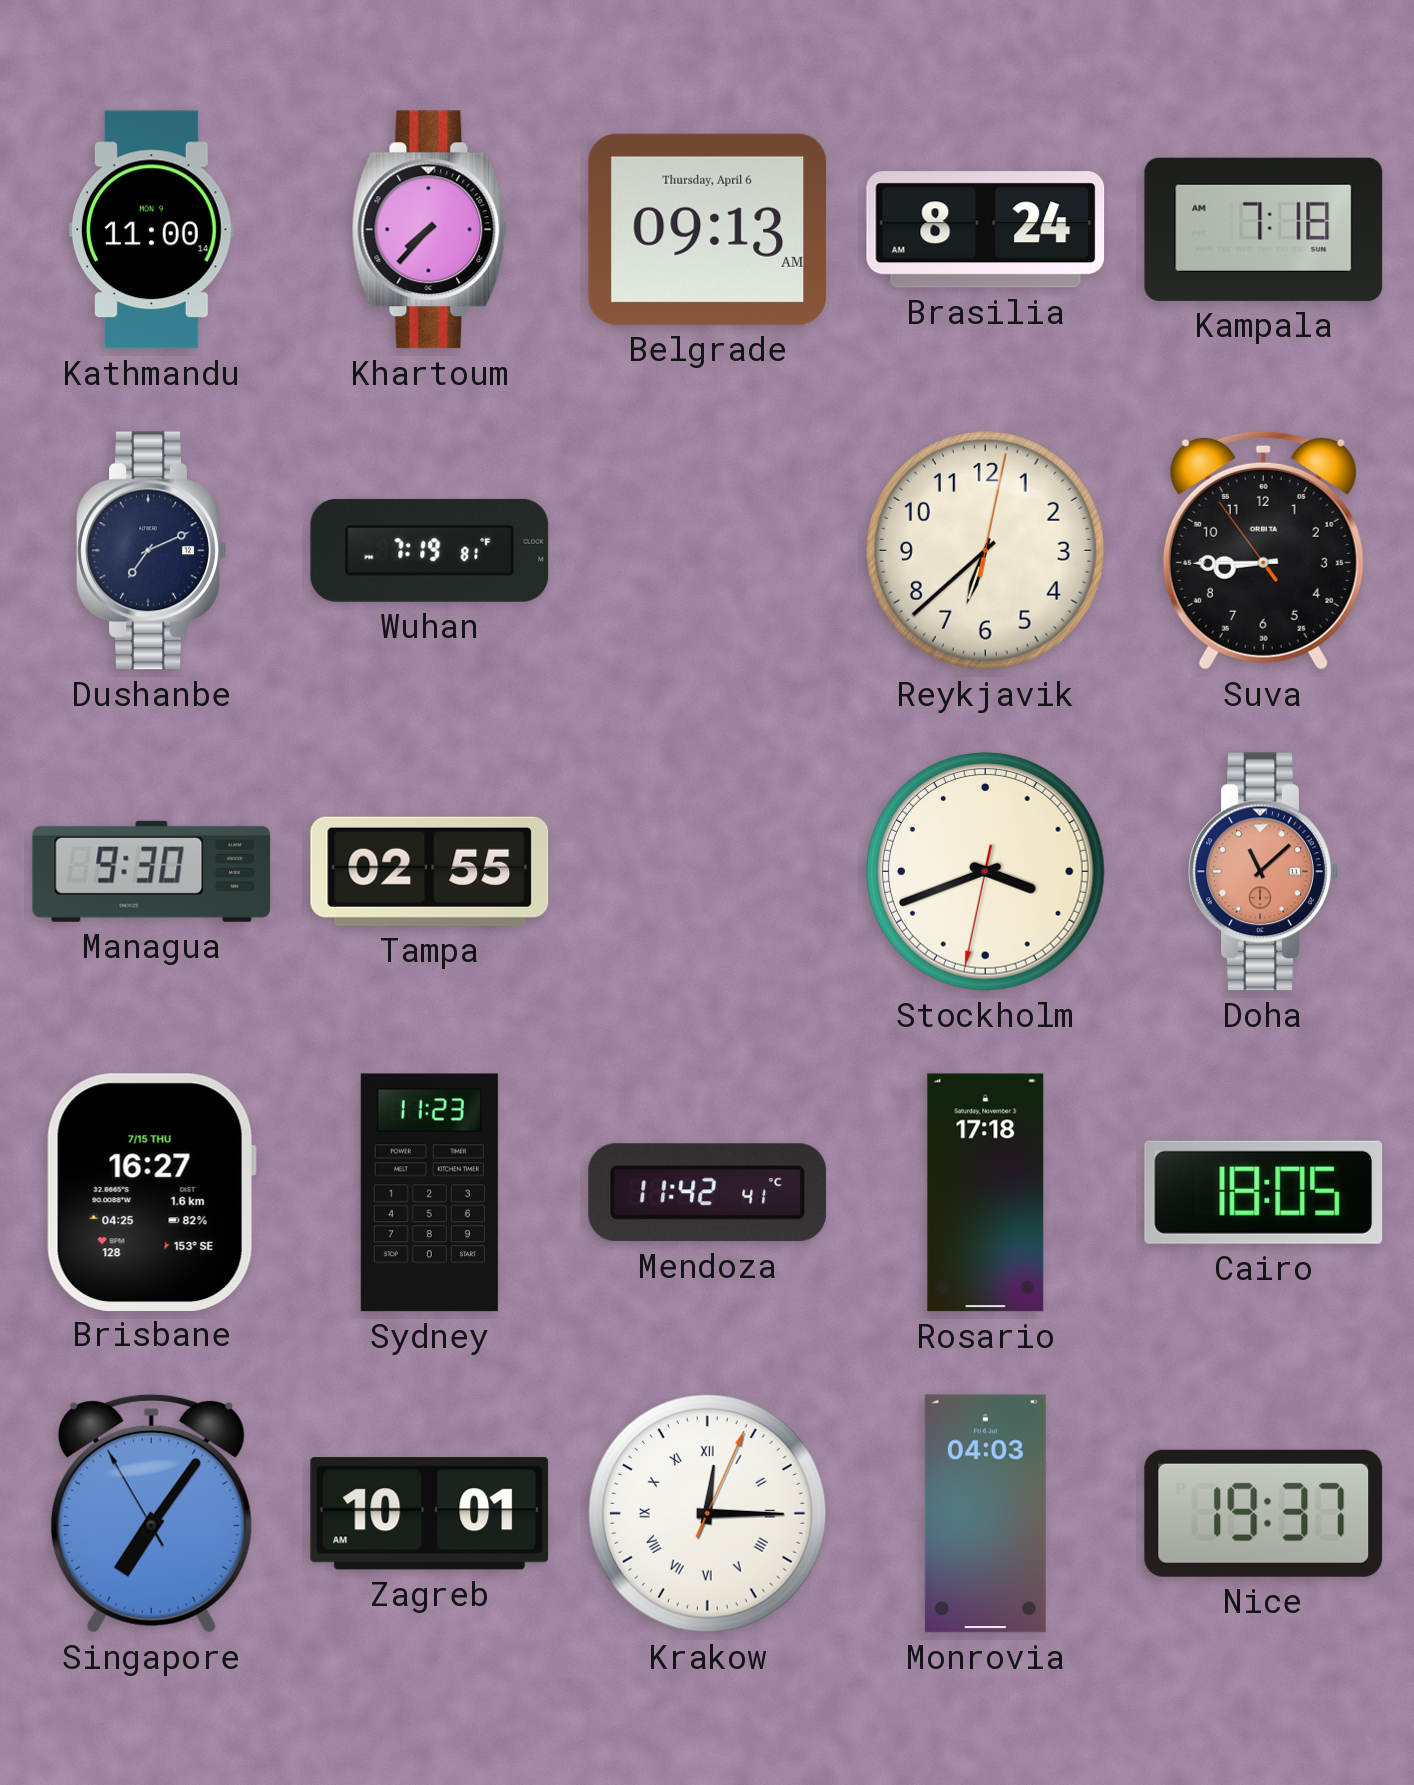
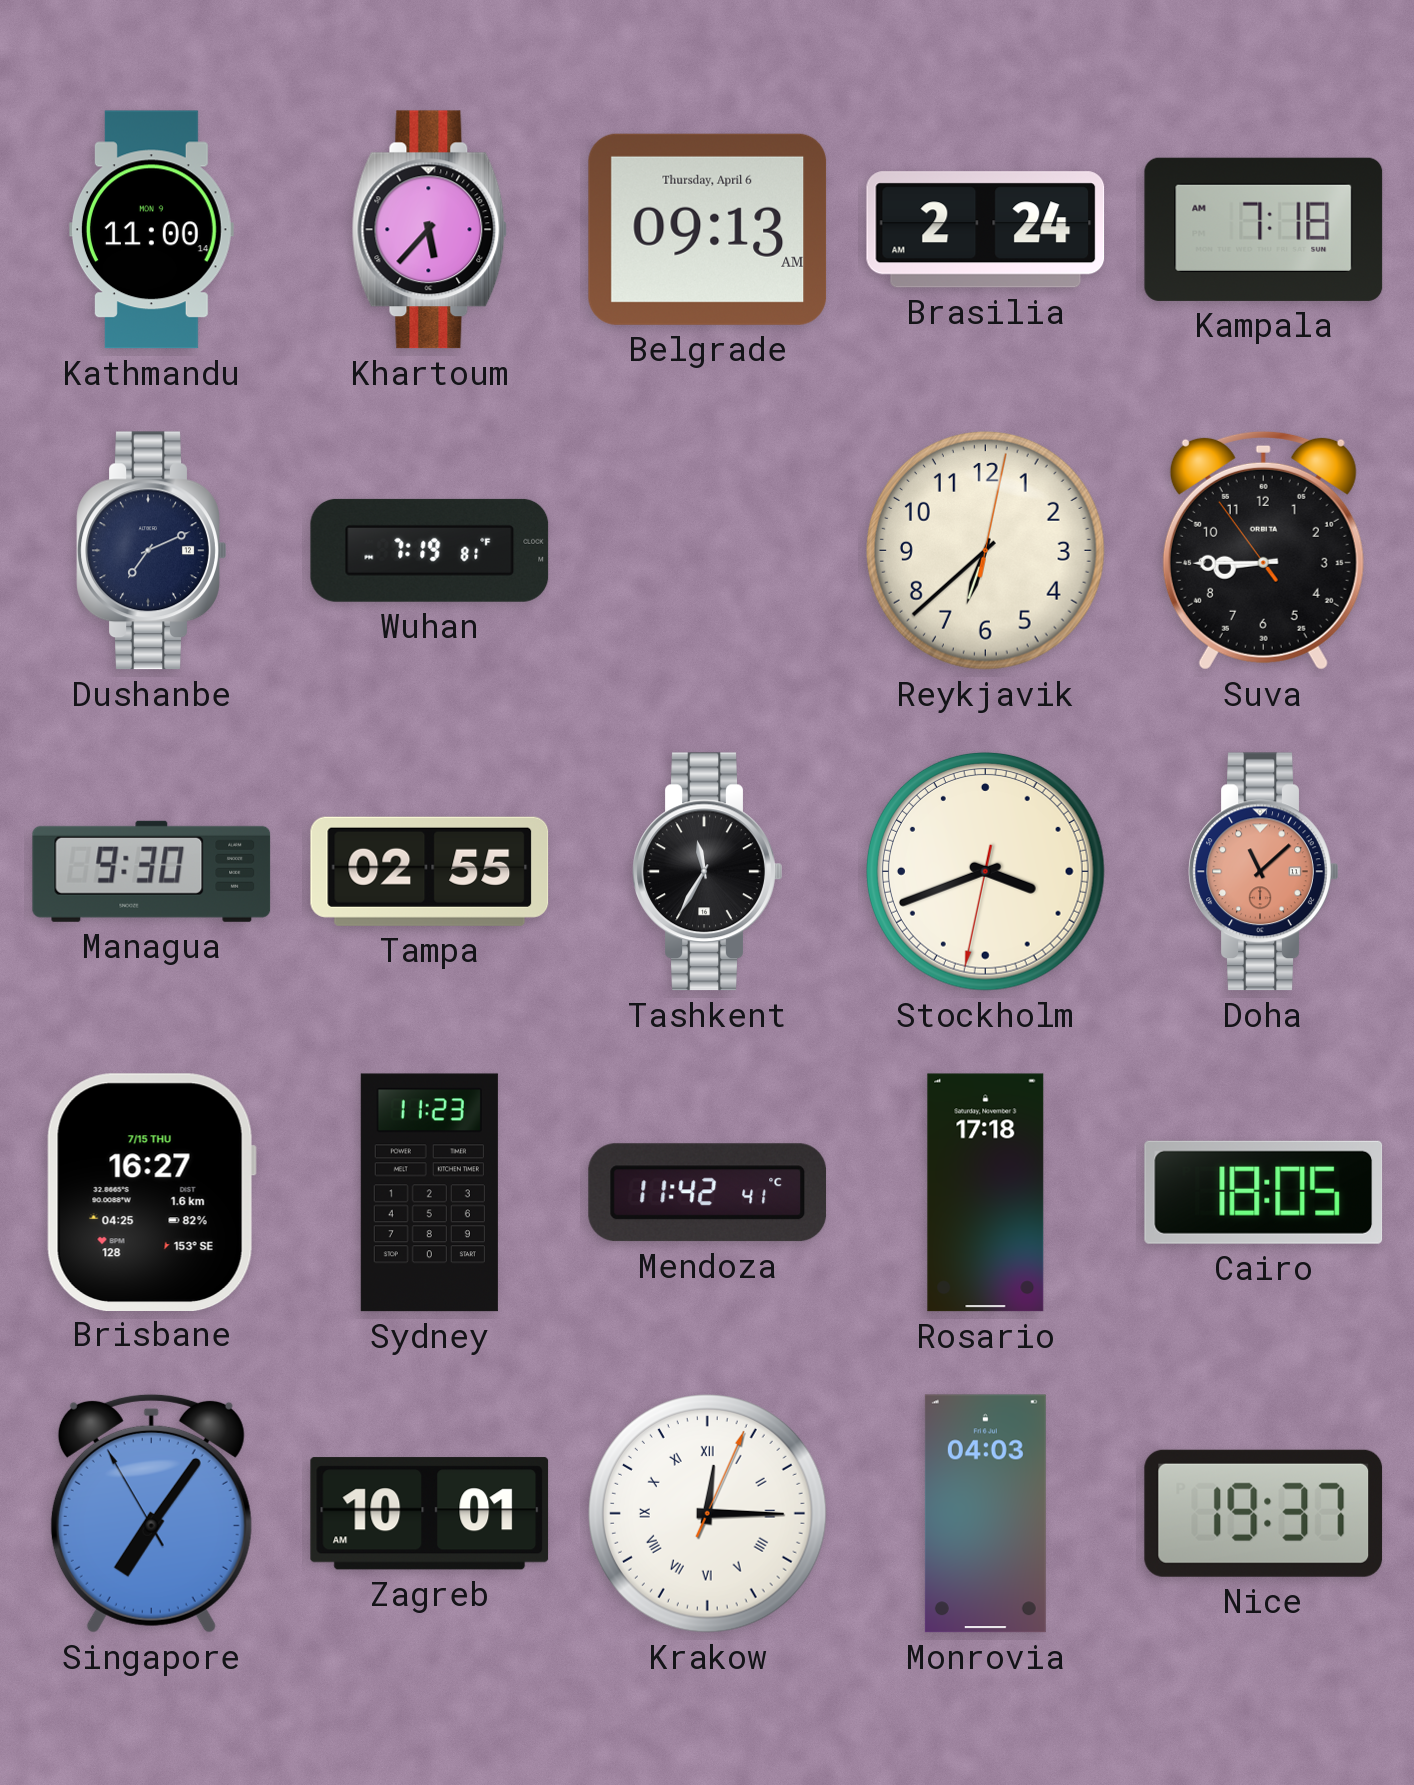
Khartoum: 7:37 -> 5:37 (430, 230)
Brasilia: 8:24 -> 2:24 (986, 230)
Tashkent: none -> 11:35 (708, 872)
